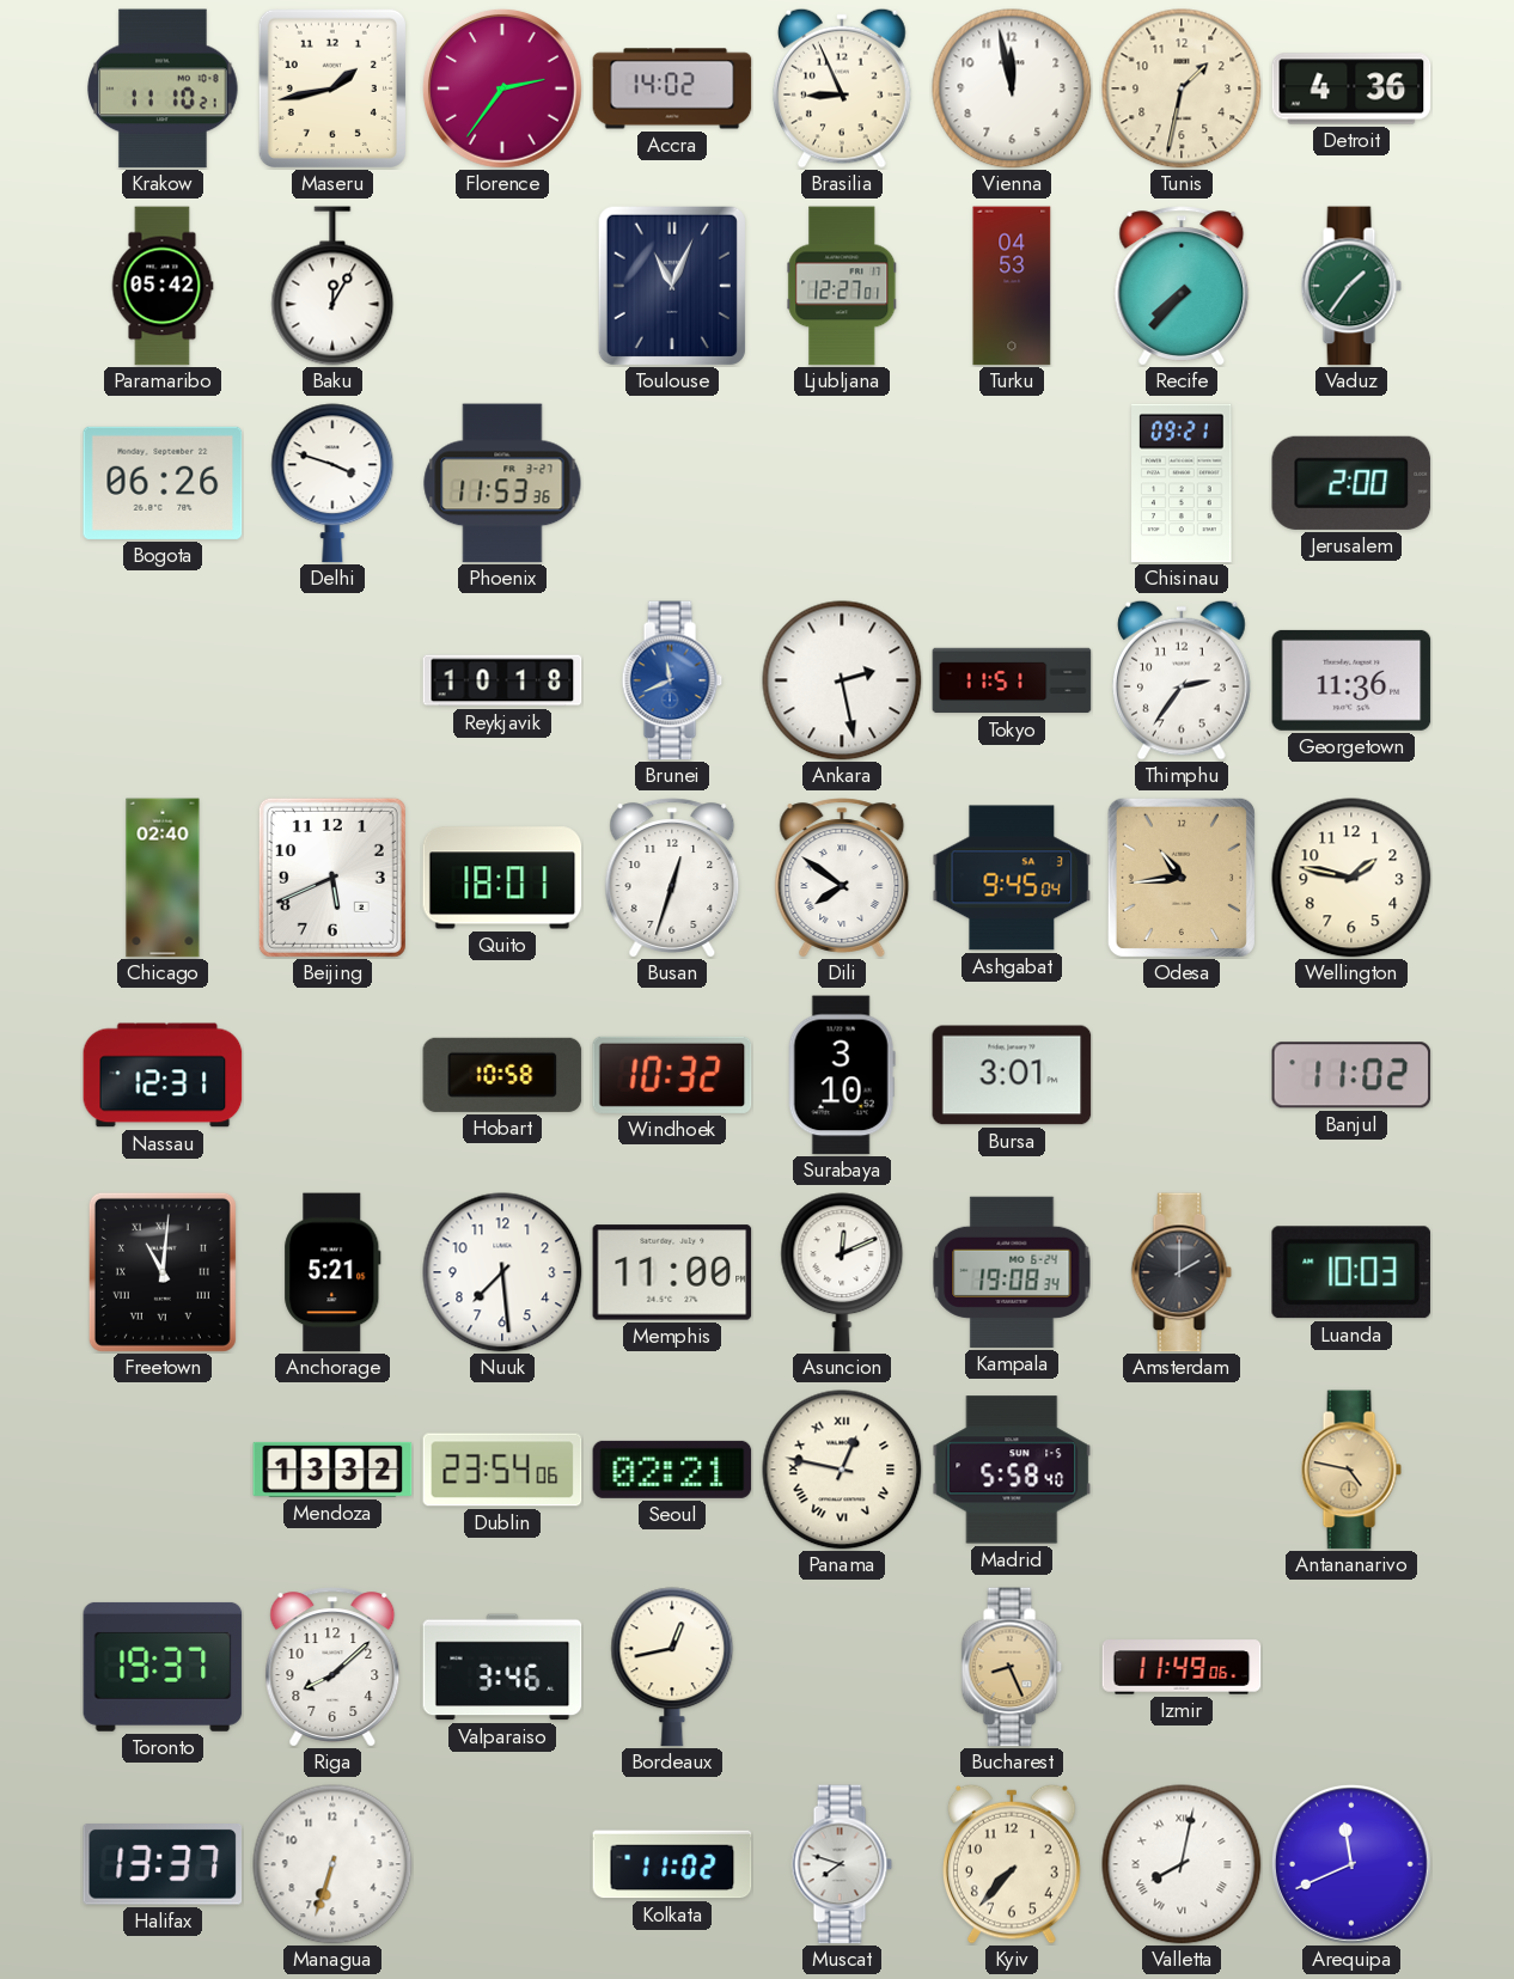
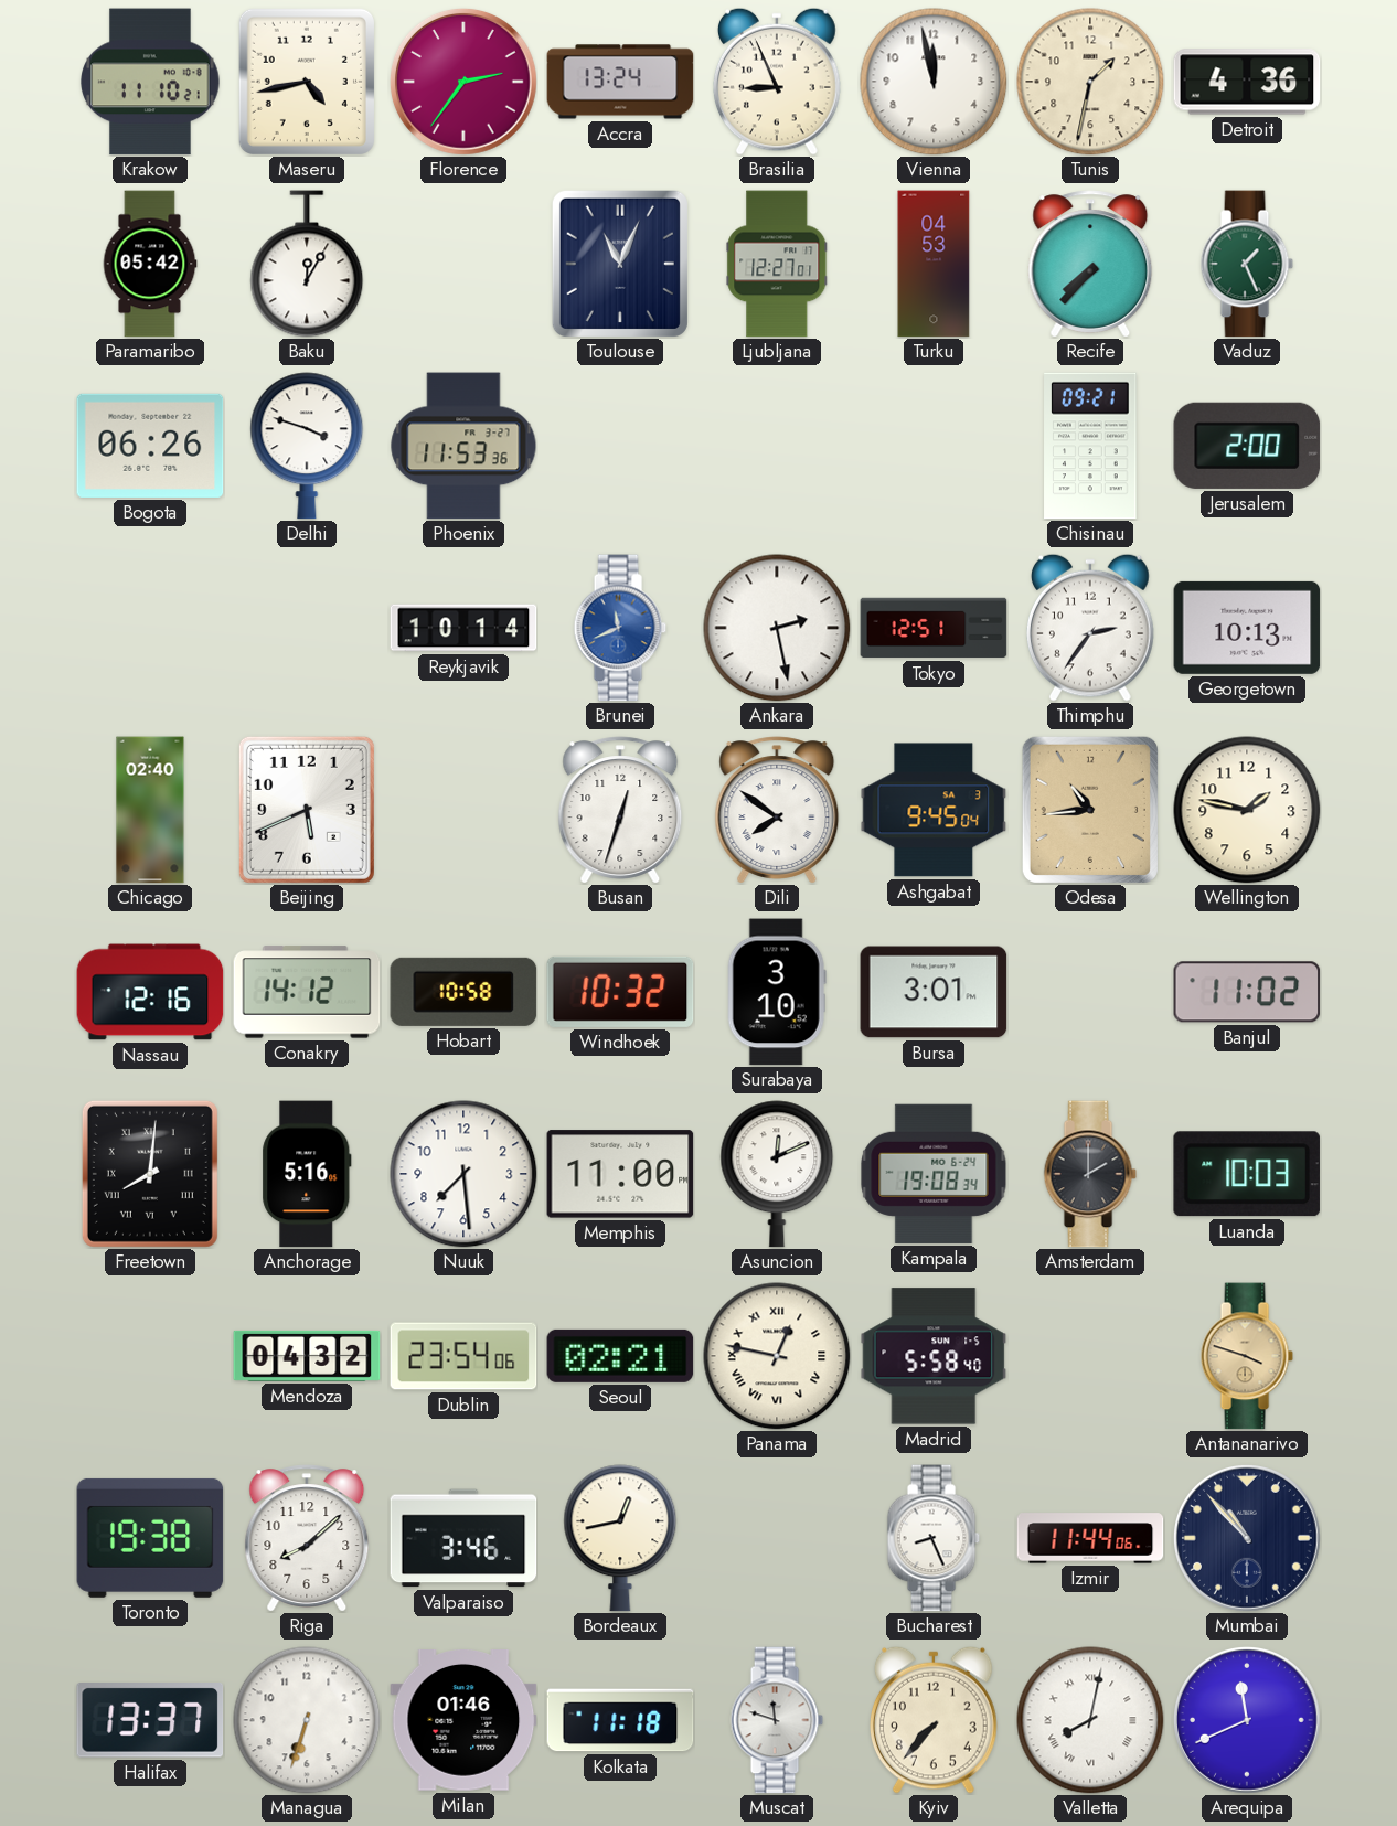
Maseru: 1:43 -> 4:43 (307, 82)
Accra: 14:02 -> 13:24 (620, 82)
Vaduz: 1:36 -> 1:26 (1247, 264)
Reykjavik: 10:18 -> 10:14 (463, 628)
Tokyo: 11:51 -> 12:51 (934, 628)
Georgetown: 11:36 -> 10:13 (1247, 628)
Quito: 18:01 -> none (502, 878)
Nassau: 12:31 -> 12:16 (150, 992)
Conakry: none -> 14:12 (307, 992)
Freetown: 11:01 -> 8:01 (150, 1174)
Anchorage: 5:21 -> 5:16 (307, 1174)
Mendoza: 13:32 -> 04:32 (307, 1356)
Antananarivo: 4:47 -> 3:48 (1247, 1356)
Toronto: 19:37 -> 19:38 (150, 1538)
Bucharest dial: champagne -> white (934, 1538)
Izmir: 11:49 -> 11:44 (1090, 1538)
Mumbai: none -> 10:53 (1247, 1538)
Milan: none -> 01:46 (463, 1721)
Kolkata: 11:02 -> 11:18 (620, 1720)
Muscat: 7:48 -> 11:48 (777, 1720)
